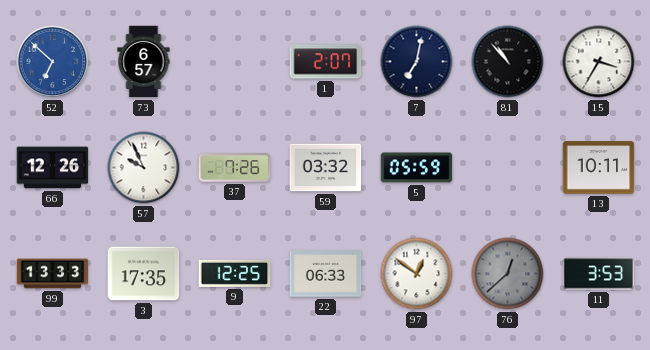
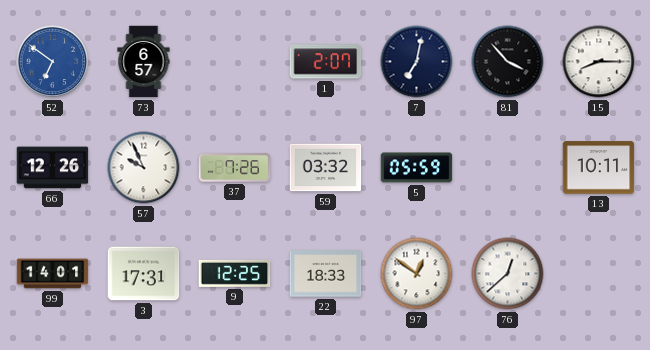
52: 6:52 -> 6:51 (53, 62)
81: 10:53 -> 3:53 (508, 62)
15: 3:35 -> 8:15 (599, 62)
99: 13:33 -> 14:01 (53, 274)
3: 17:35 -> 17:31 (144, 274)
22: 06:33 -> 18:33 (326, 274)
76 dial: grey -> white (508, 274)
11: 3:53 -> none (599, 274)
